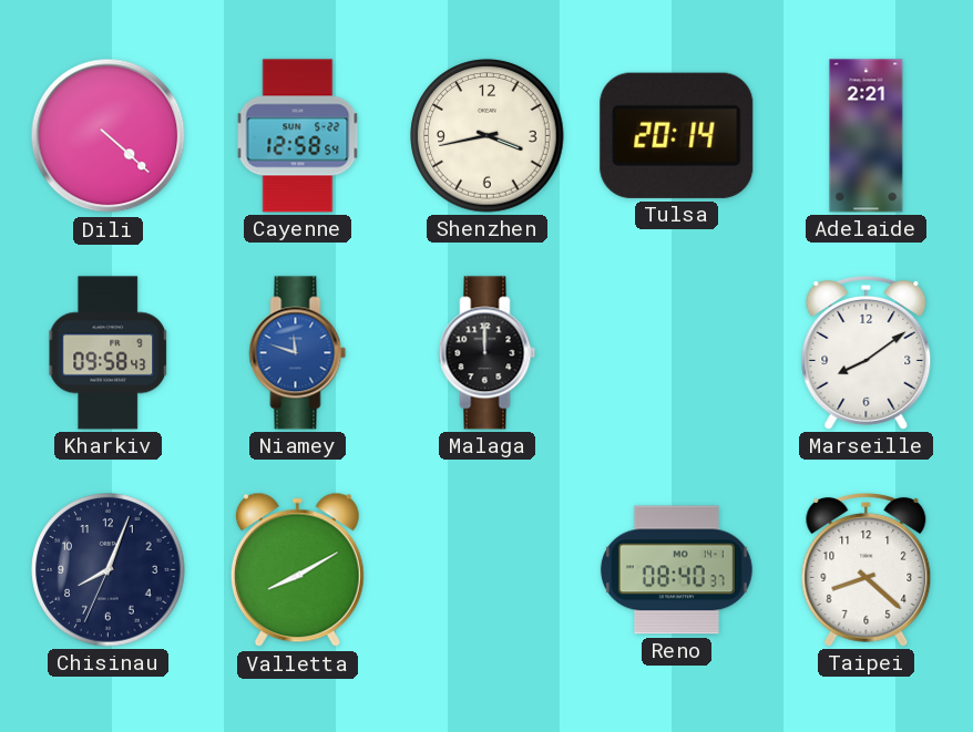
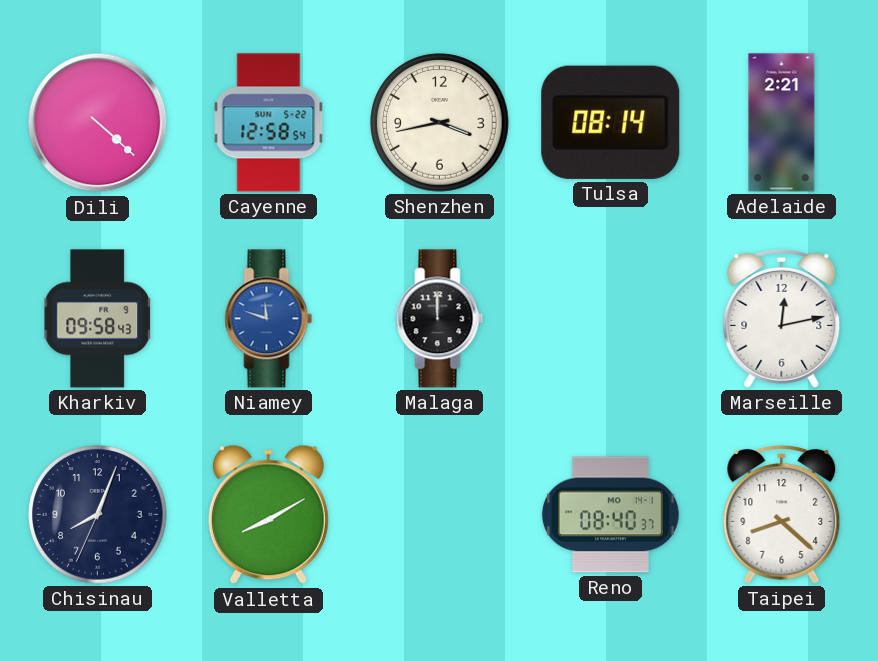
Tulsa: 20:14 -> 08:14 (611, 122)
Marseille: 8:09 -> 12:13 (782, 319)
